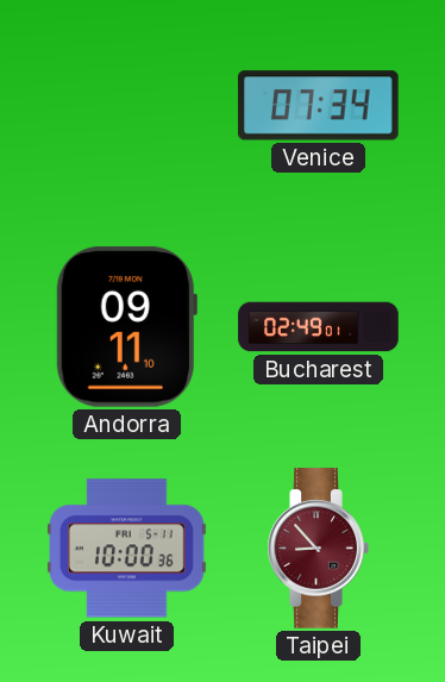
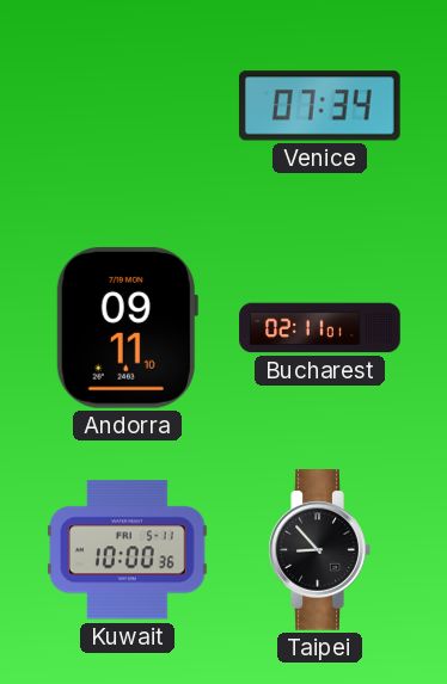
Bucharest: 02:49 -> 02:11 (320, 328)
Taipei dial: burgundy -> black (319, 550)
